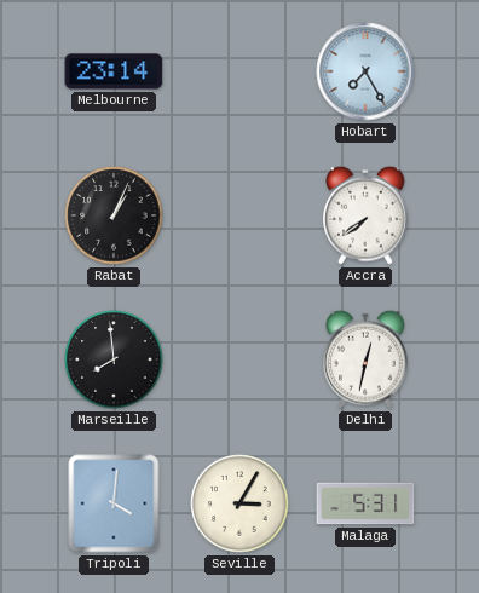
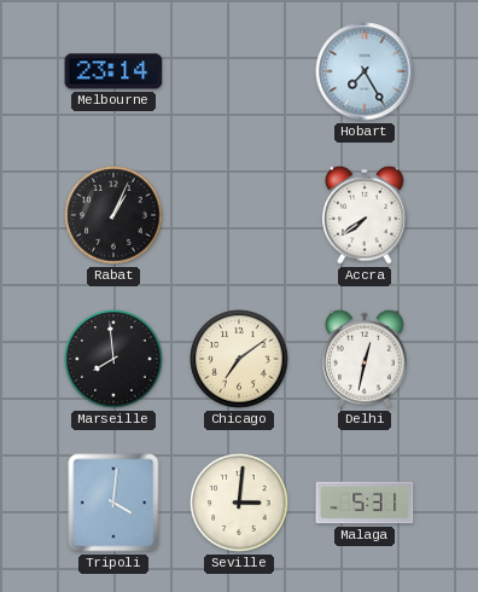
Chicago: none -> 7:09 (239, 359)
Seville: 3:05 -> 3:01 (239, 503)
